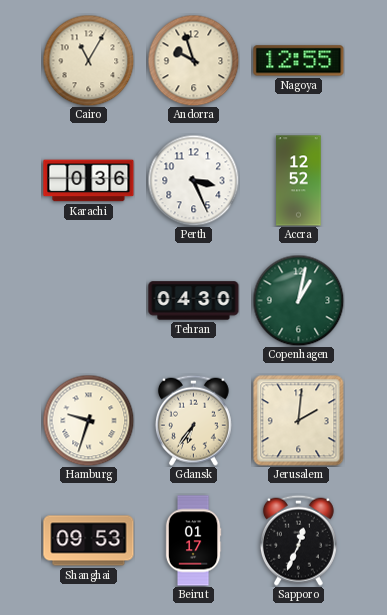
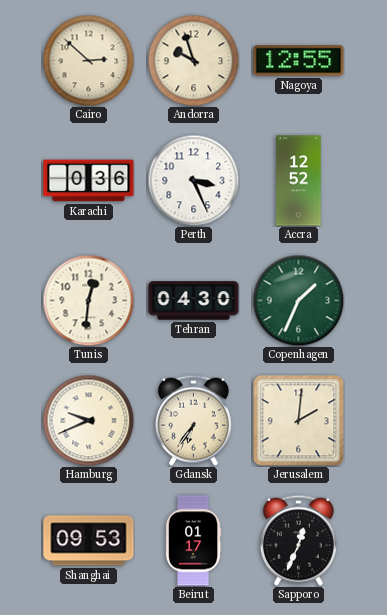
Cairo: 11:05 -> 2:52 (88, 60)
Tunis: none -> 12:31 (88, 300)
Copenhagen: 1:02 -> 1:34 (298, 300)
Hamburg: 9:33 -> 9:41 (88, 420)
